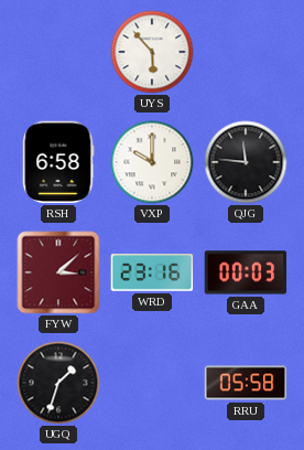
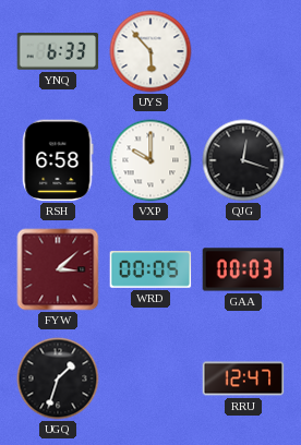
YNQ: none -> 6:33 (58, 52)
QJG: 11:46 -> 12:18 (243, 160)
WRD: 23:16 -> 00:05 (150, 269)
RRU: 05:58 -> 12:47 (243, 378)
